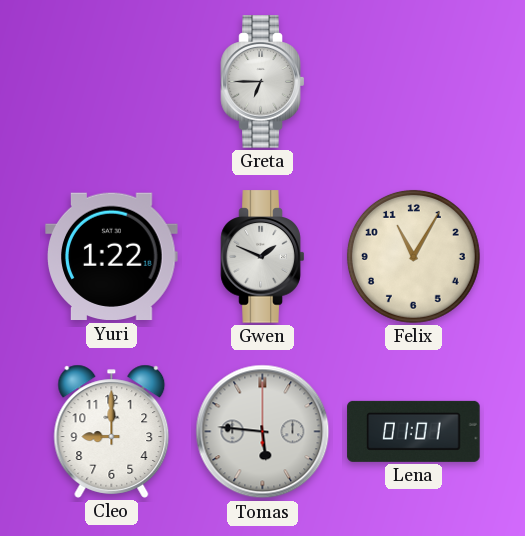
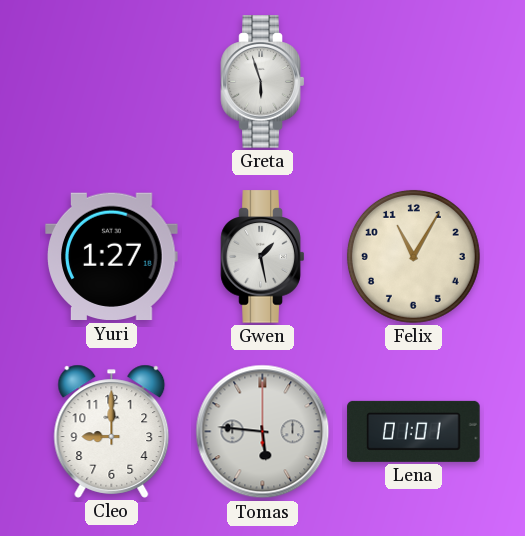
Greta: 6:45 -> 5:57 (263, 82)
Yuri: 1:22 -> 1:27 (112, 257)
Gwen: 1:49 -> 1:28 (263, 257)
